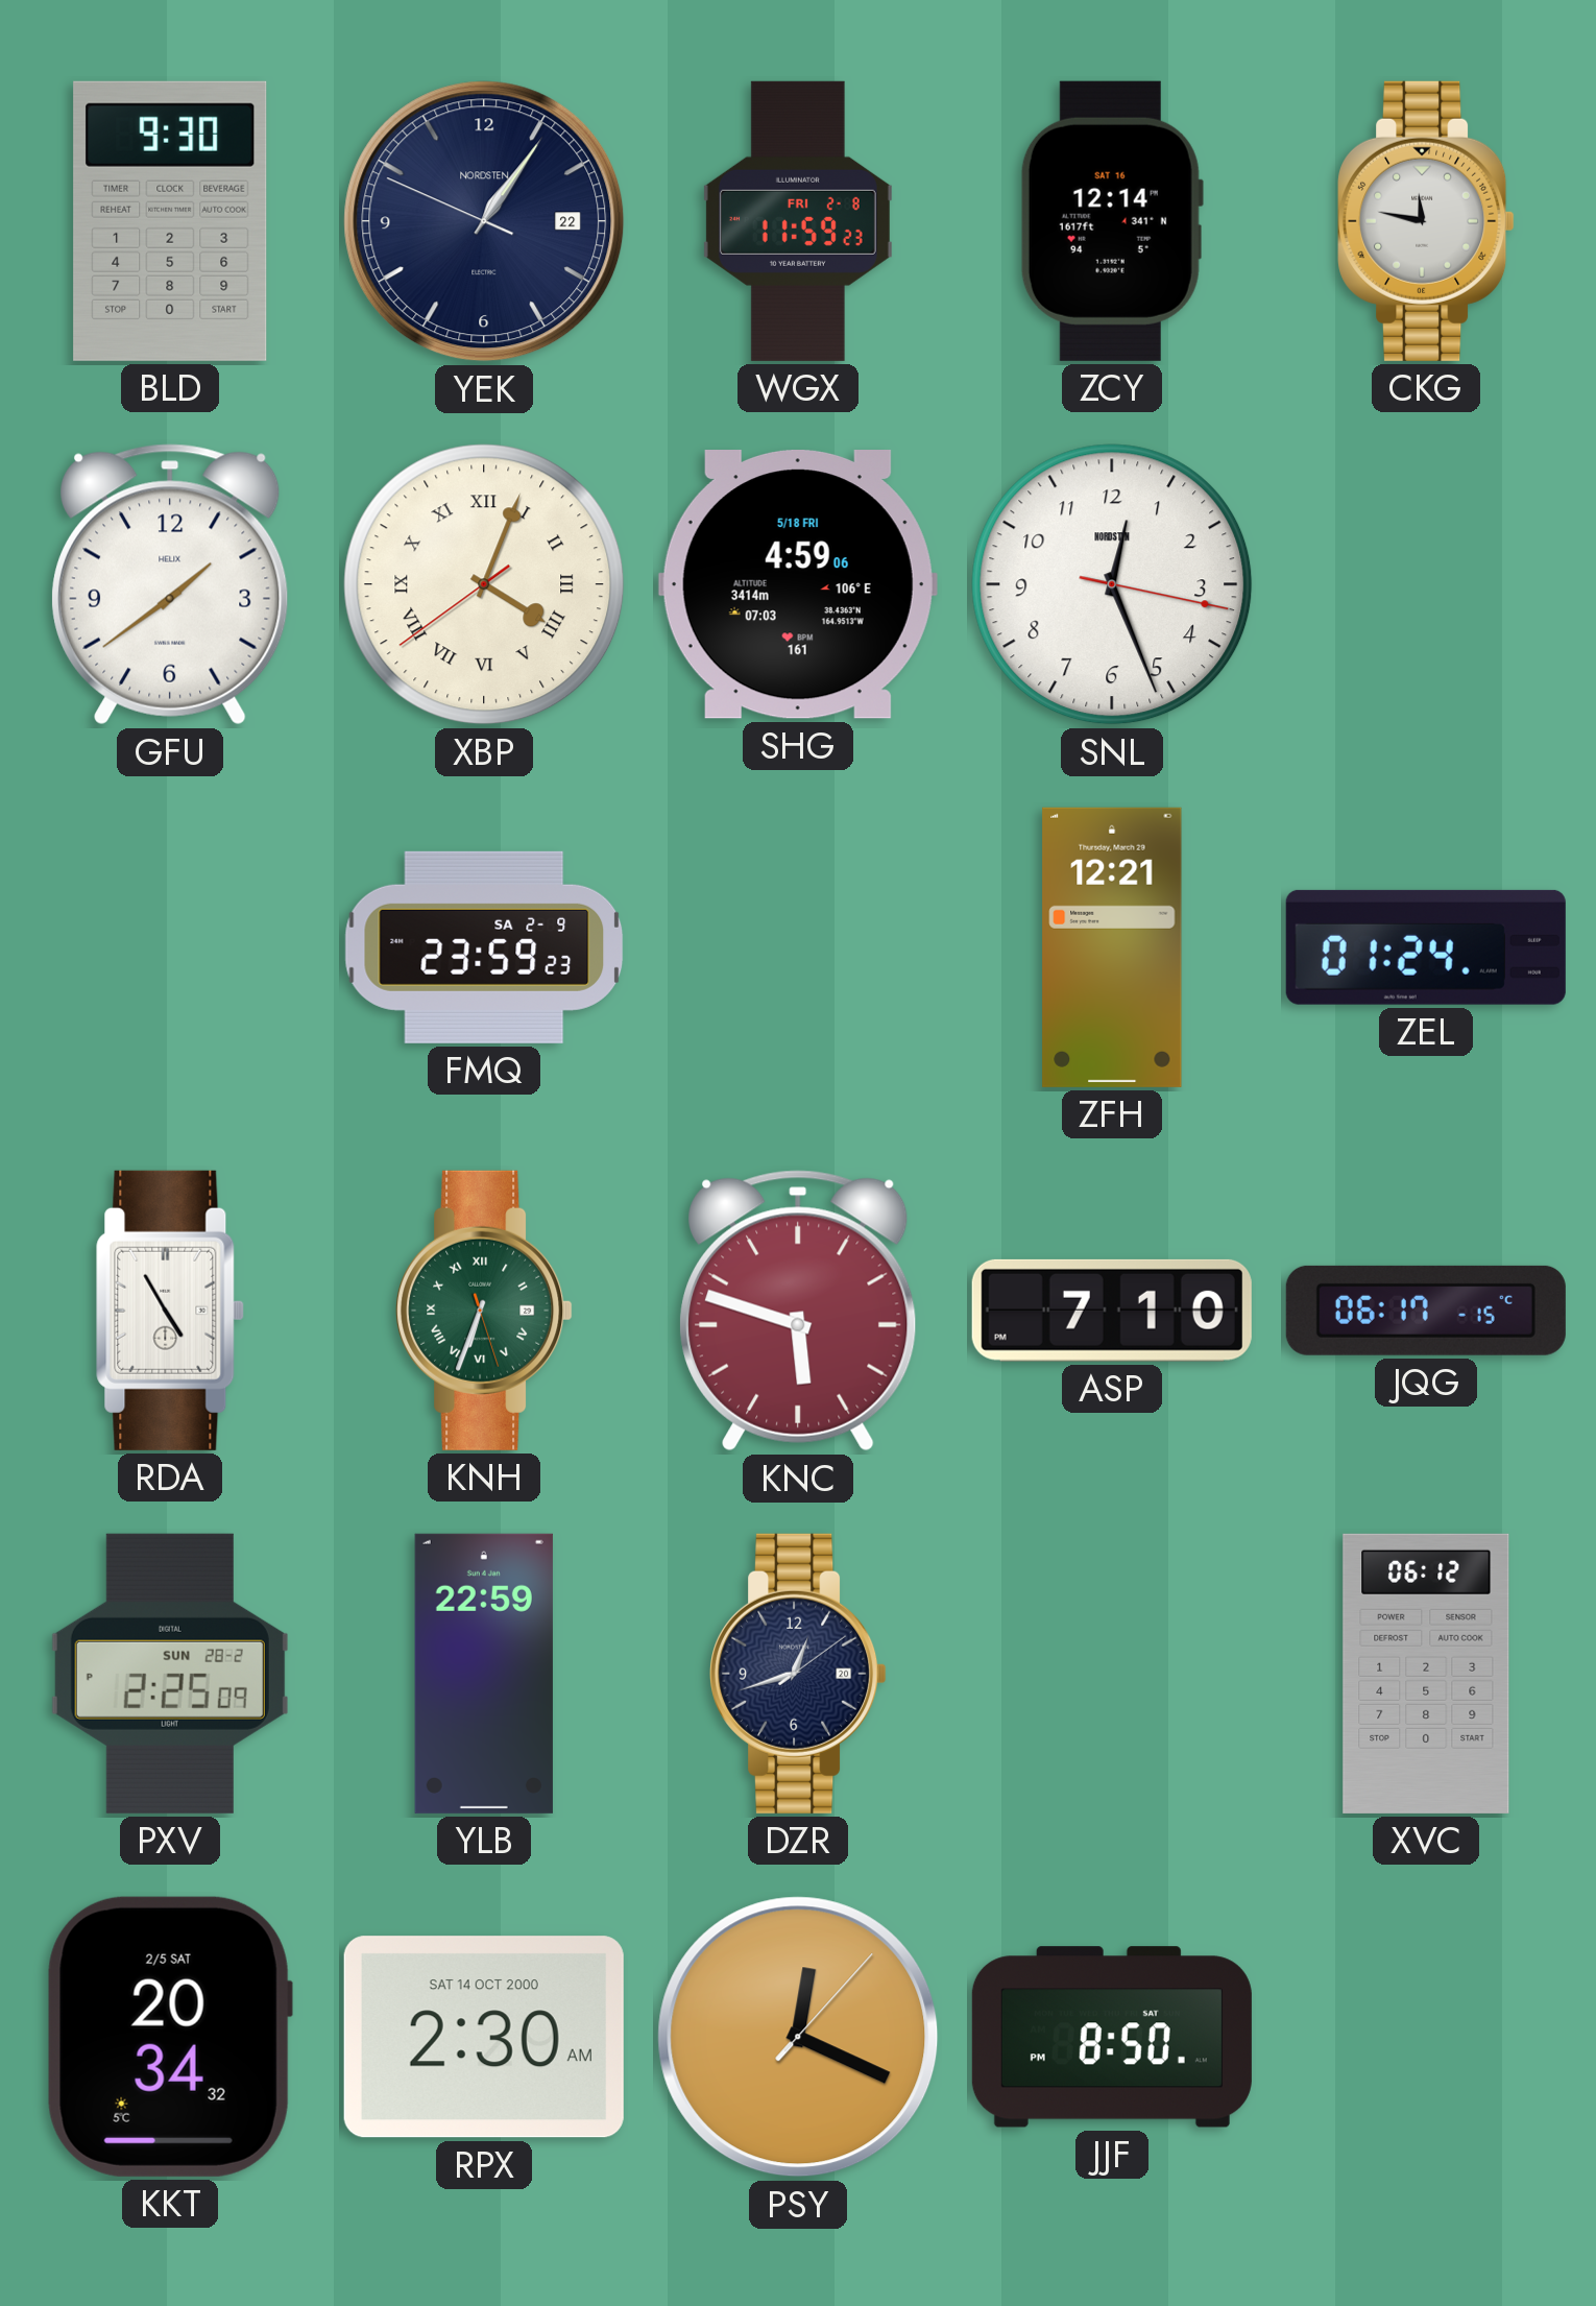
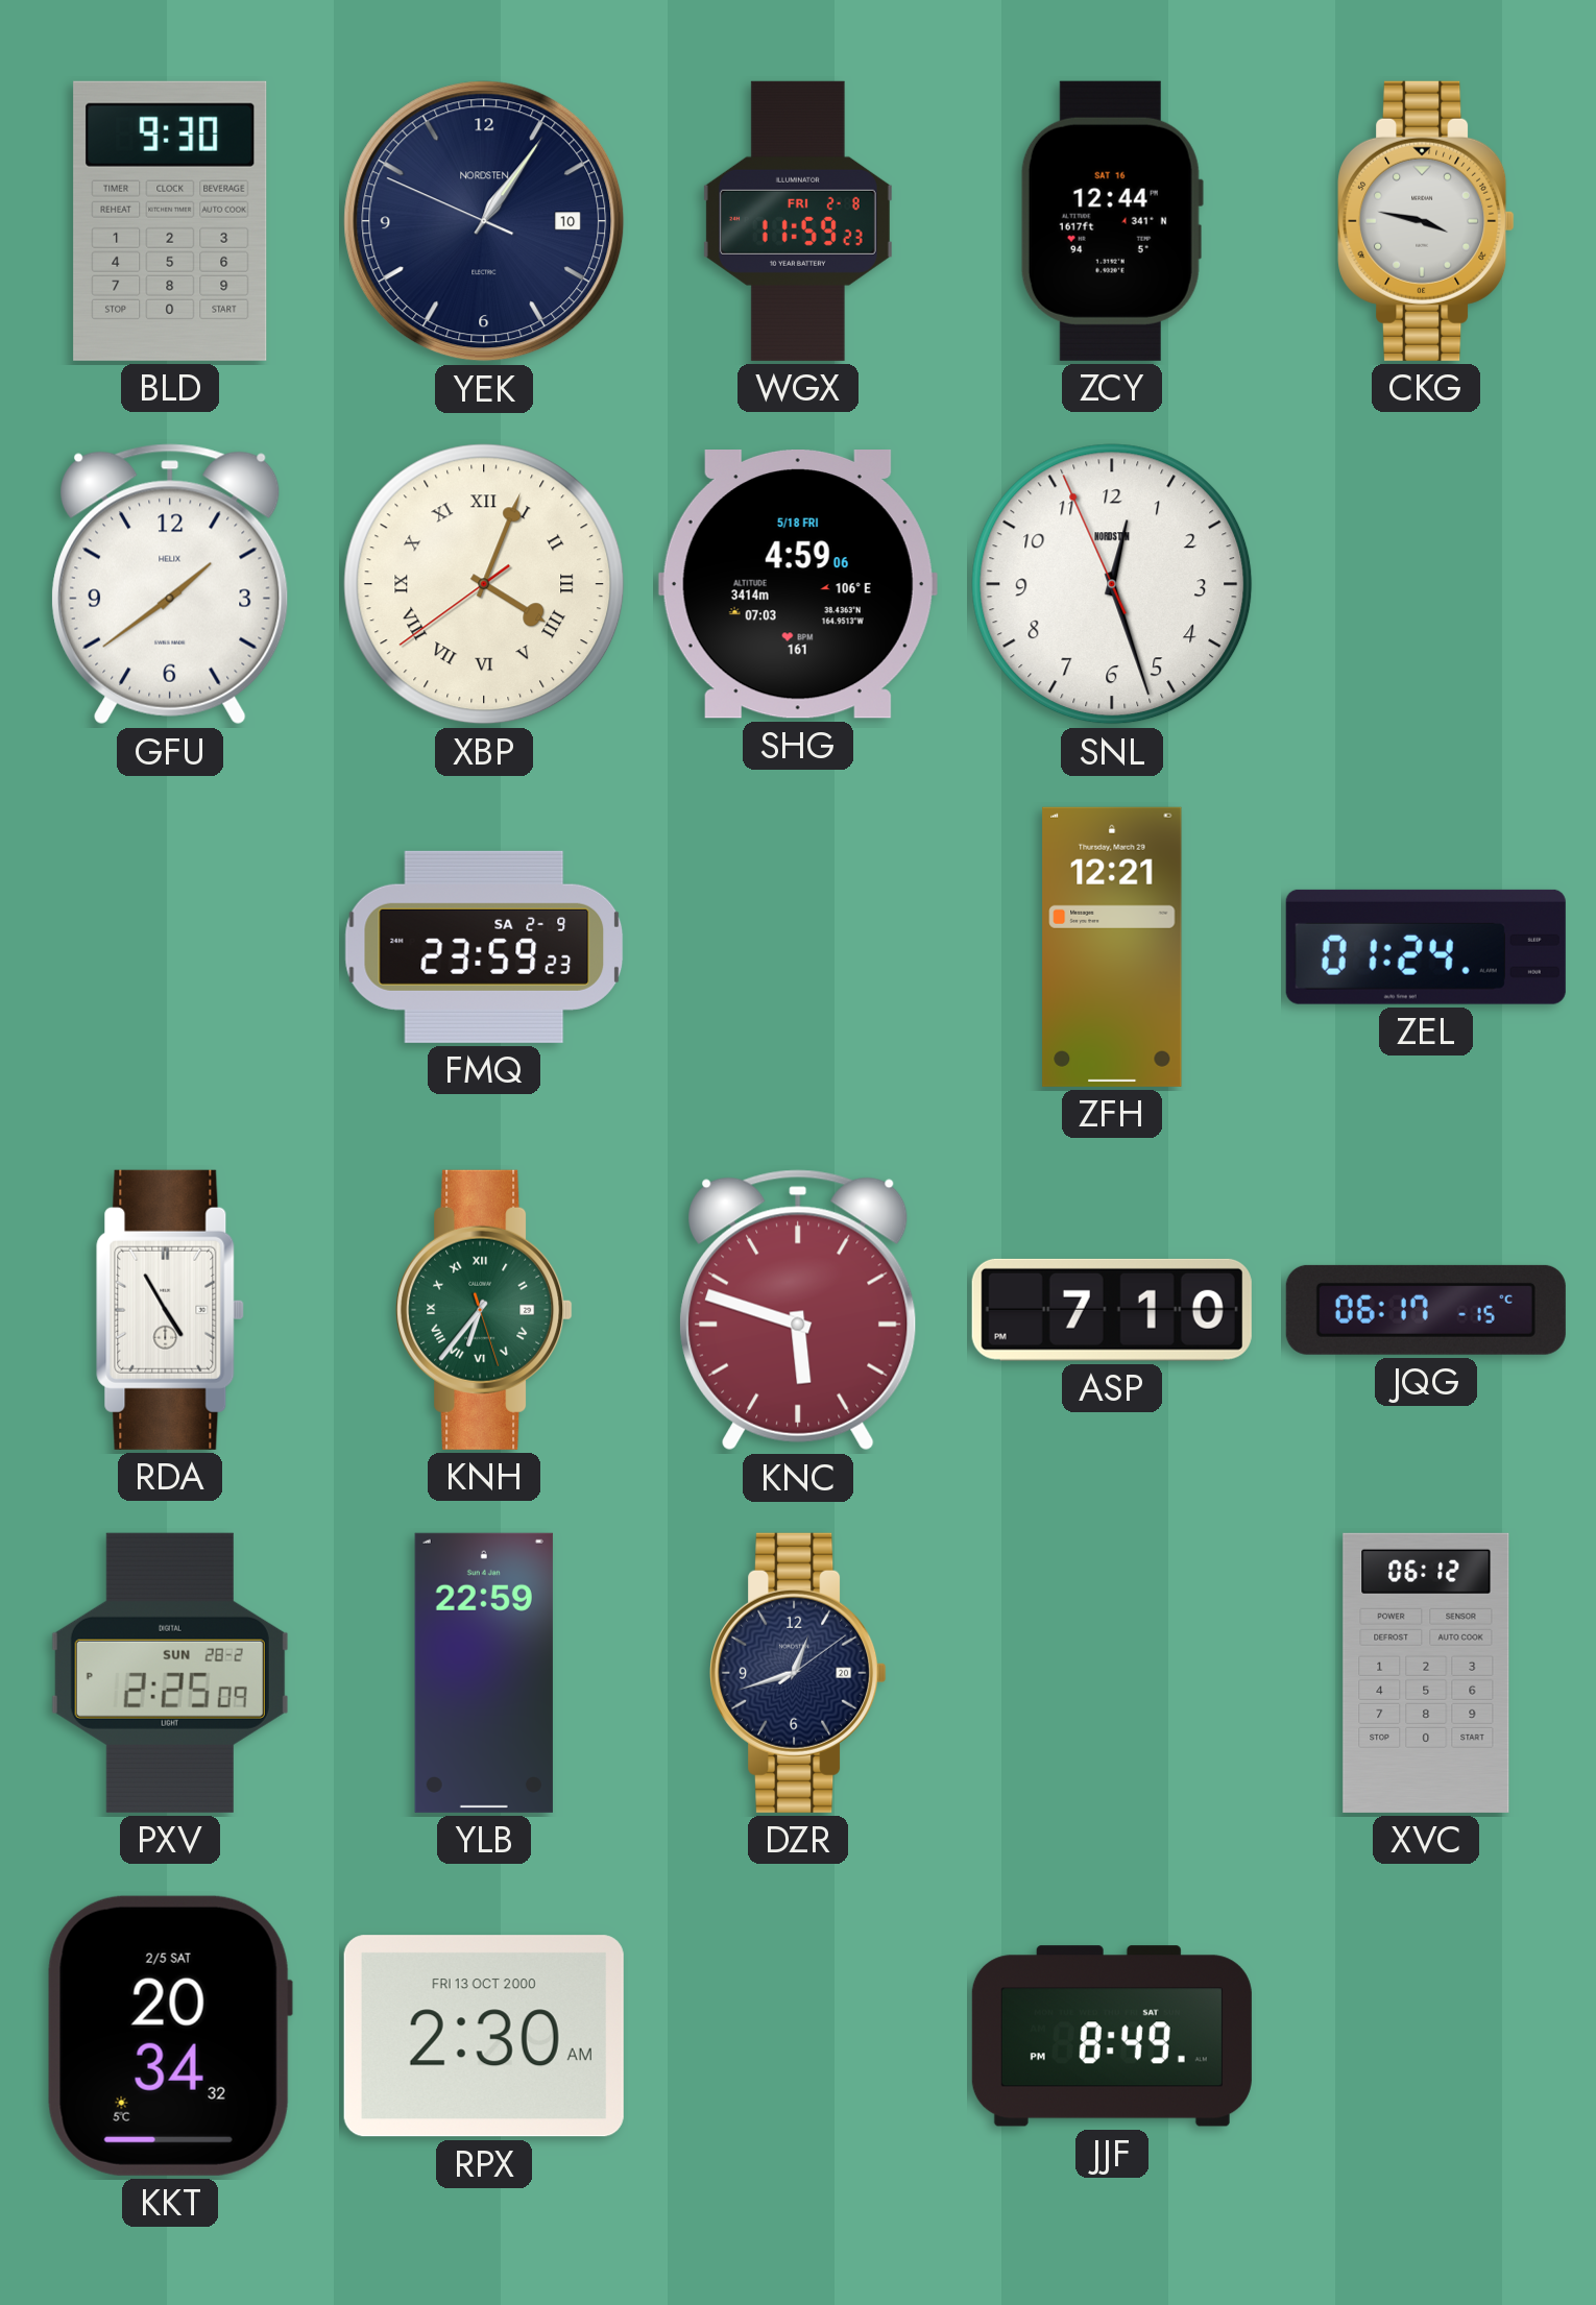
YEK date: 22 -> 10 (484, 221)
ZCY: 12:14 -> 12:44 (1112, 221)
CKG: 11:47 -> 3:47 (1426, 221)
SNL: 12:26:17 -> 12:26:56 (1112, 584)
KNH: 6:33 -> 6:36 (484, 1310)
RPX date: SAT 14 OCT 2000 -> FRI 13 OCT 2000 (484, 2036)
PSY: 12:19 -> none (798, 2037)
JJF: 8:50 -> 8:49 (1112, 2036)
